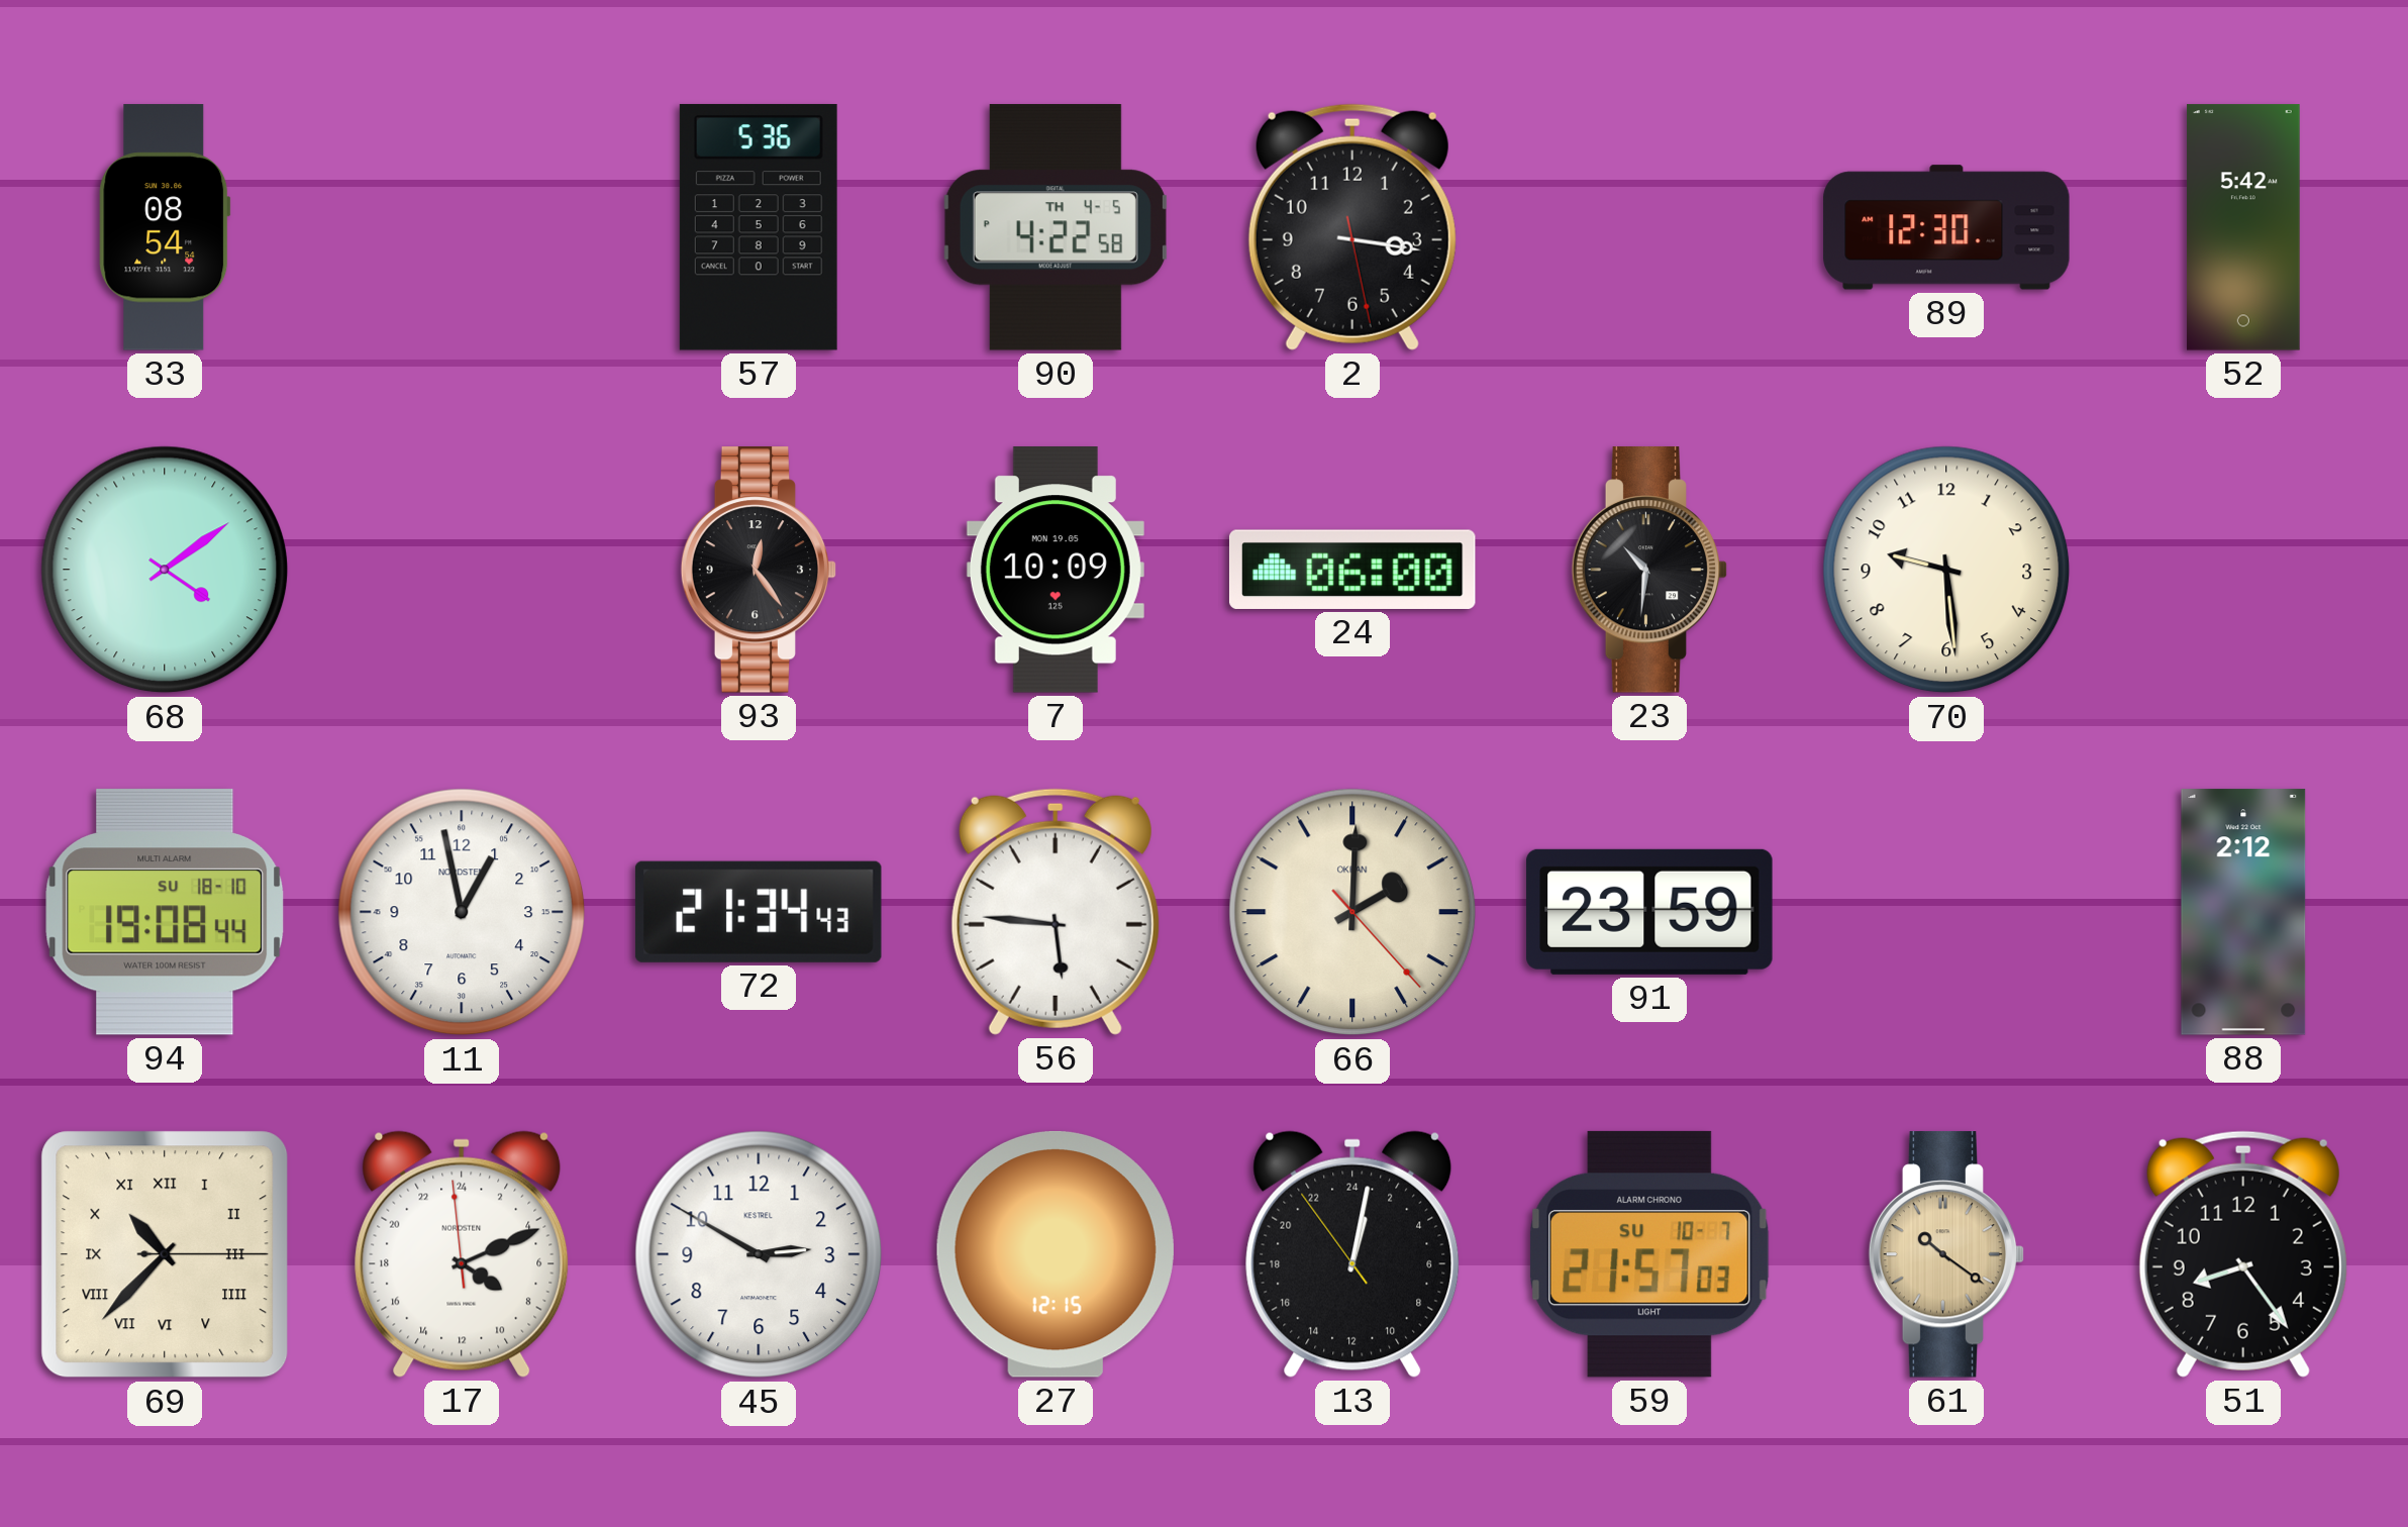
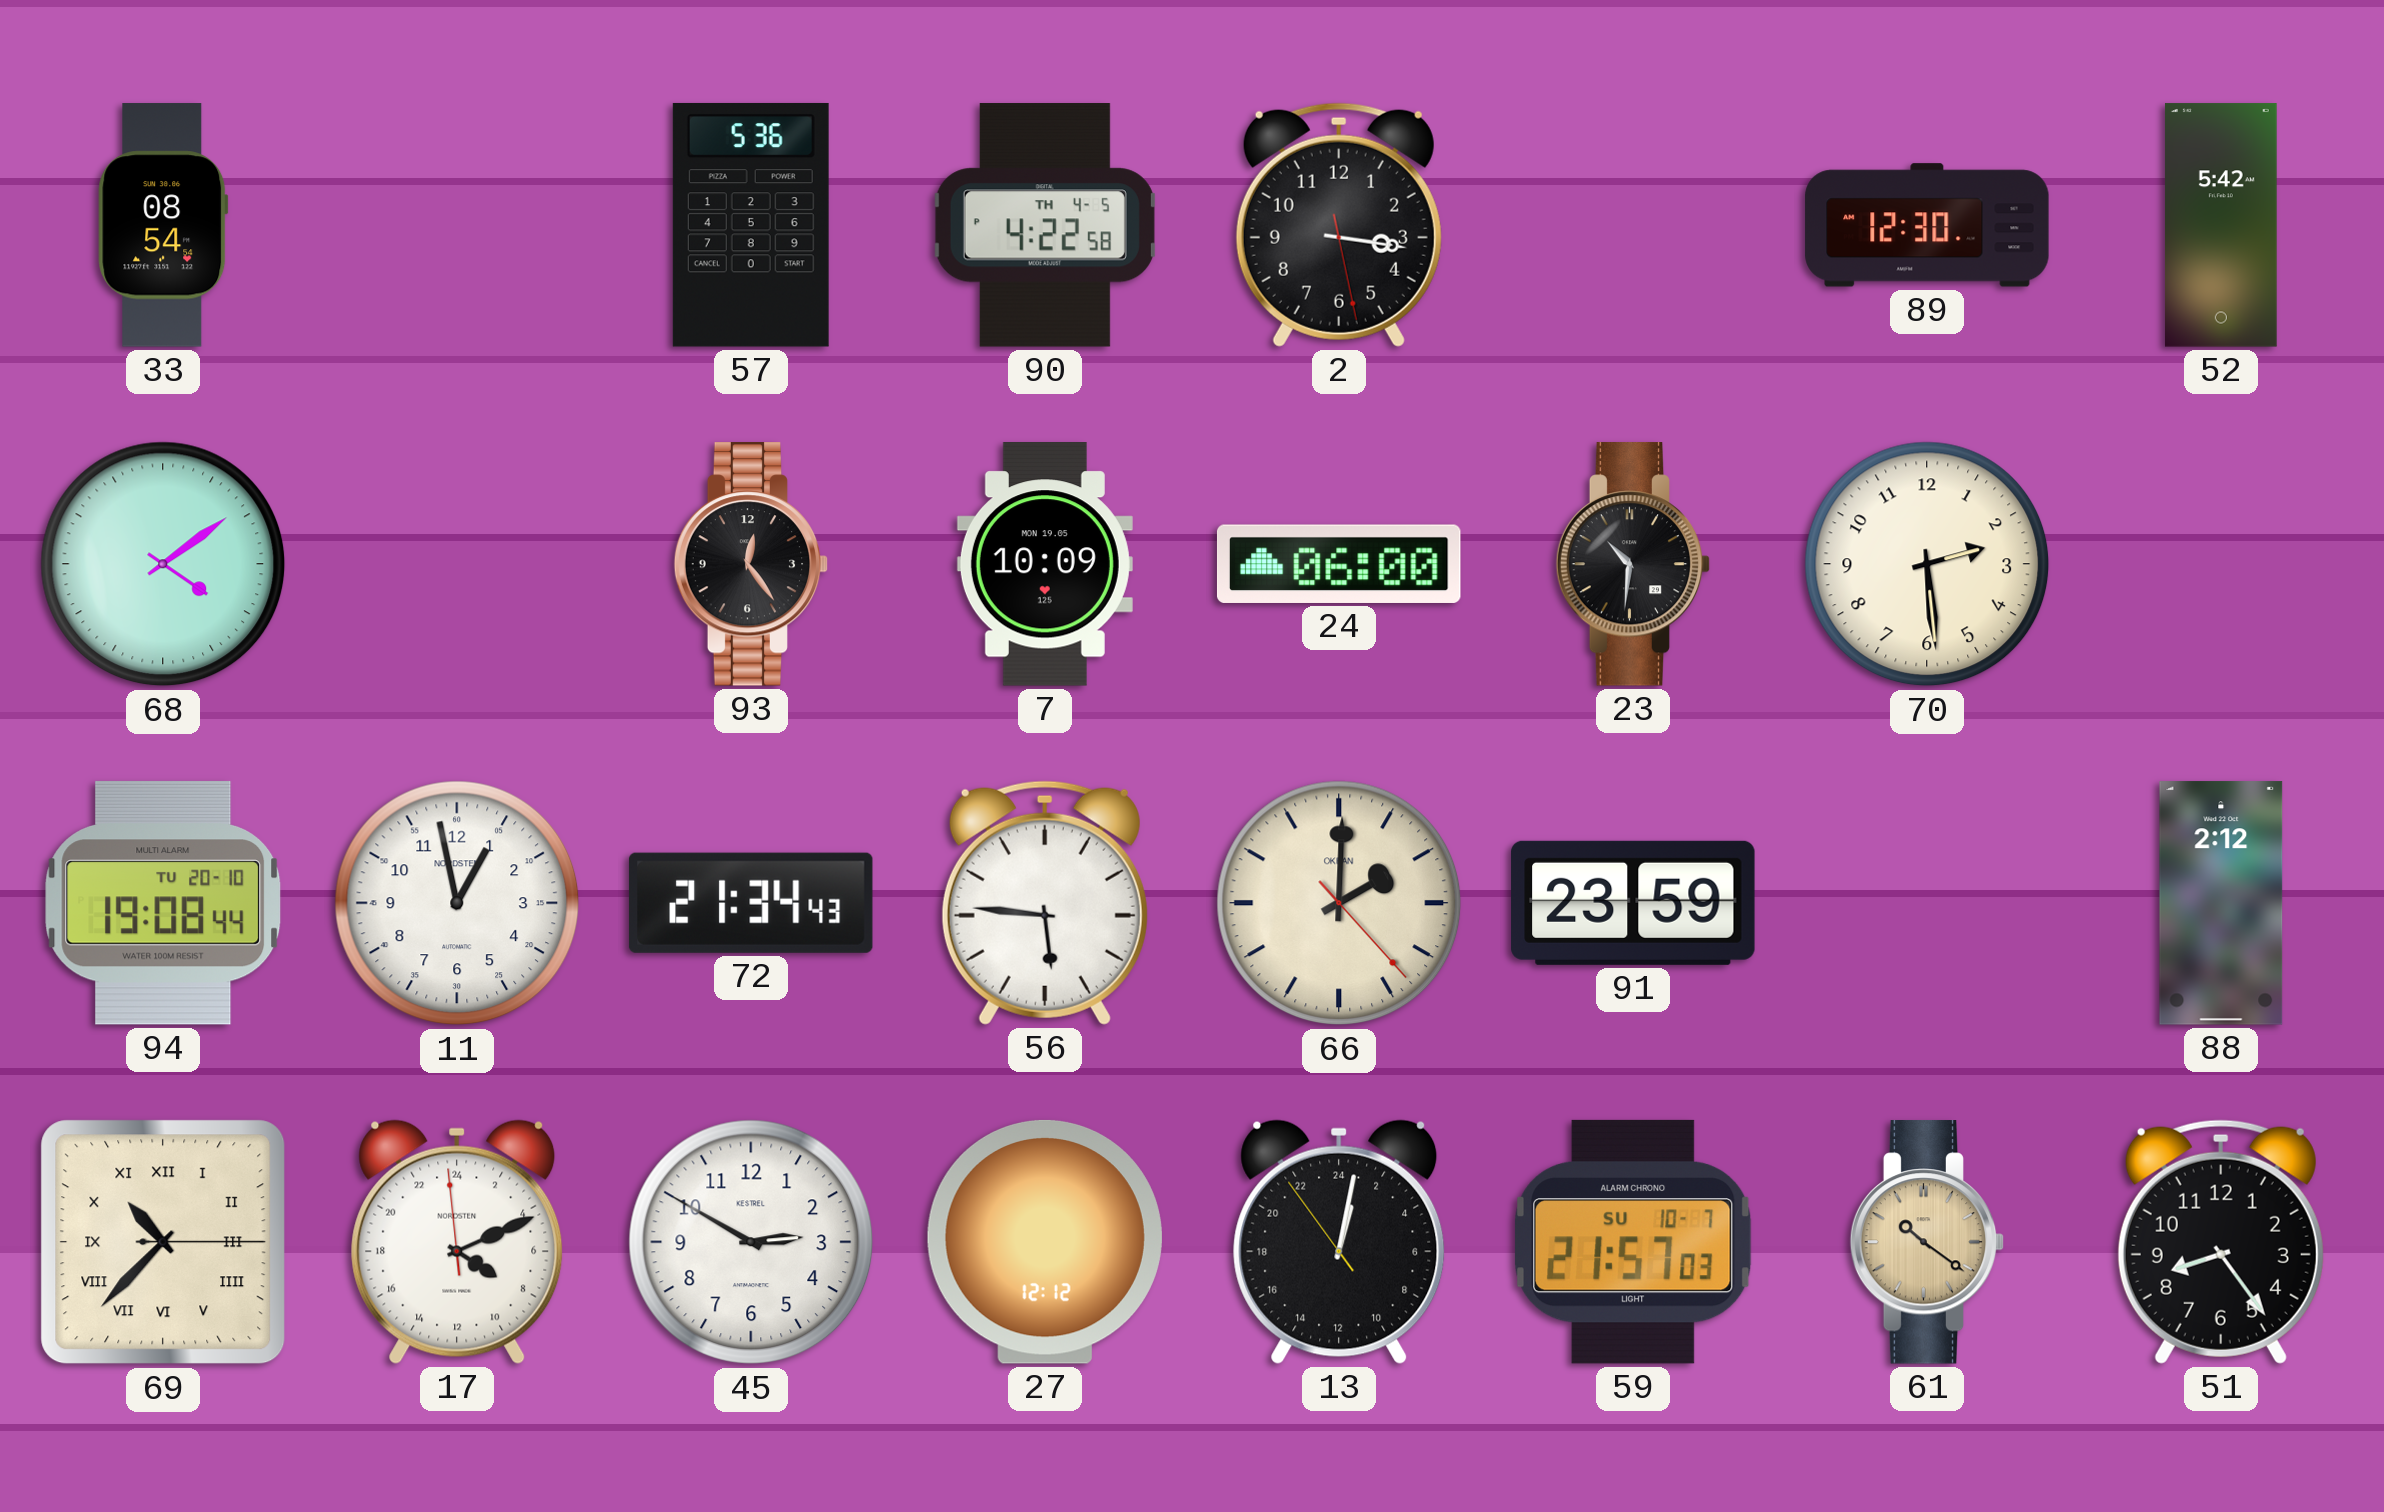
70: 9:29 -> 2:29 (1927, 564)
94 date: SU 18-10 -> TU 20-10 (163, 903)
27: 12:15 -> 12:12 (1045, 1242)
